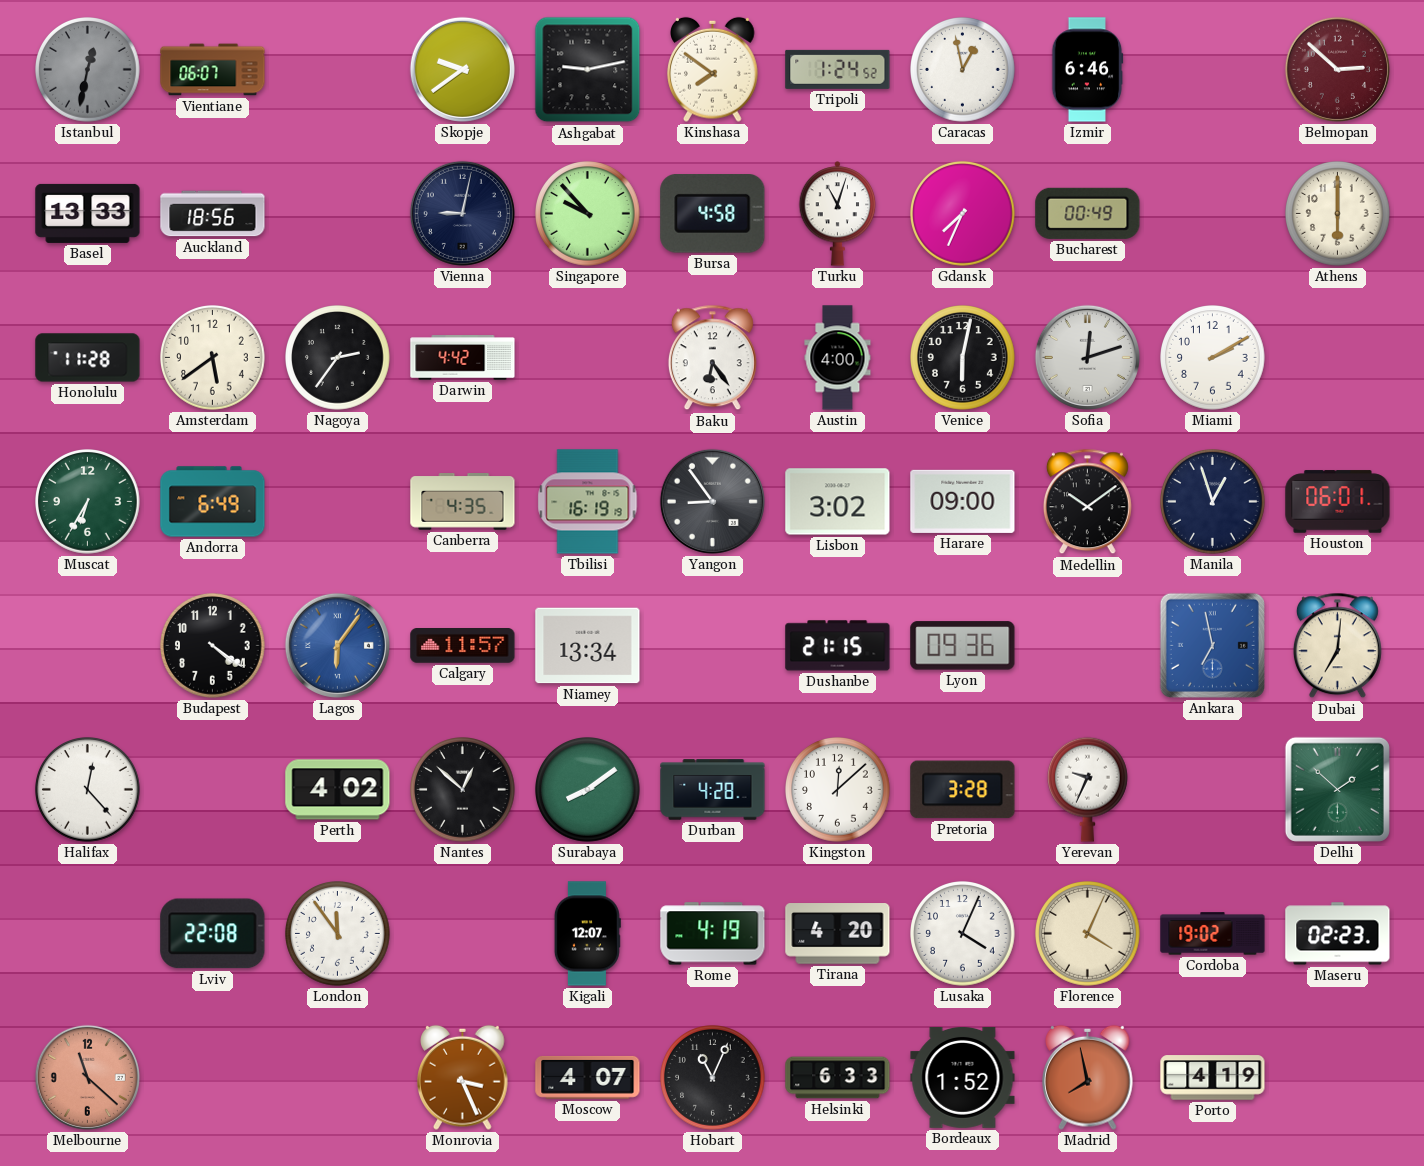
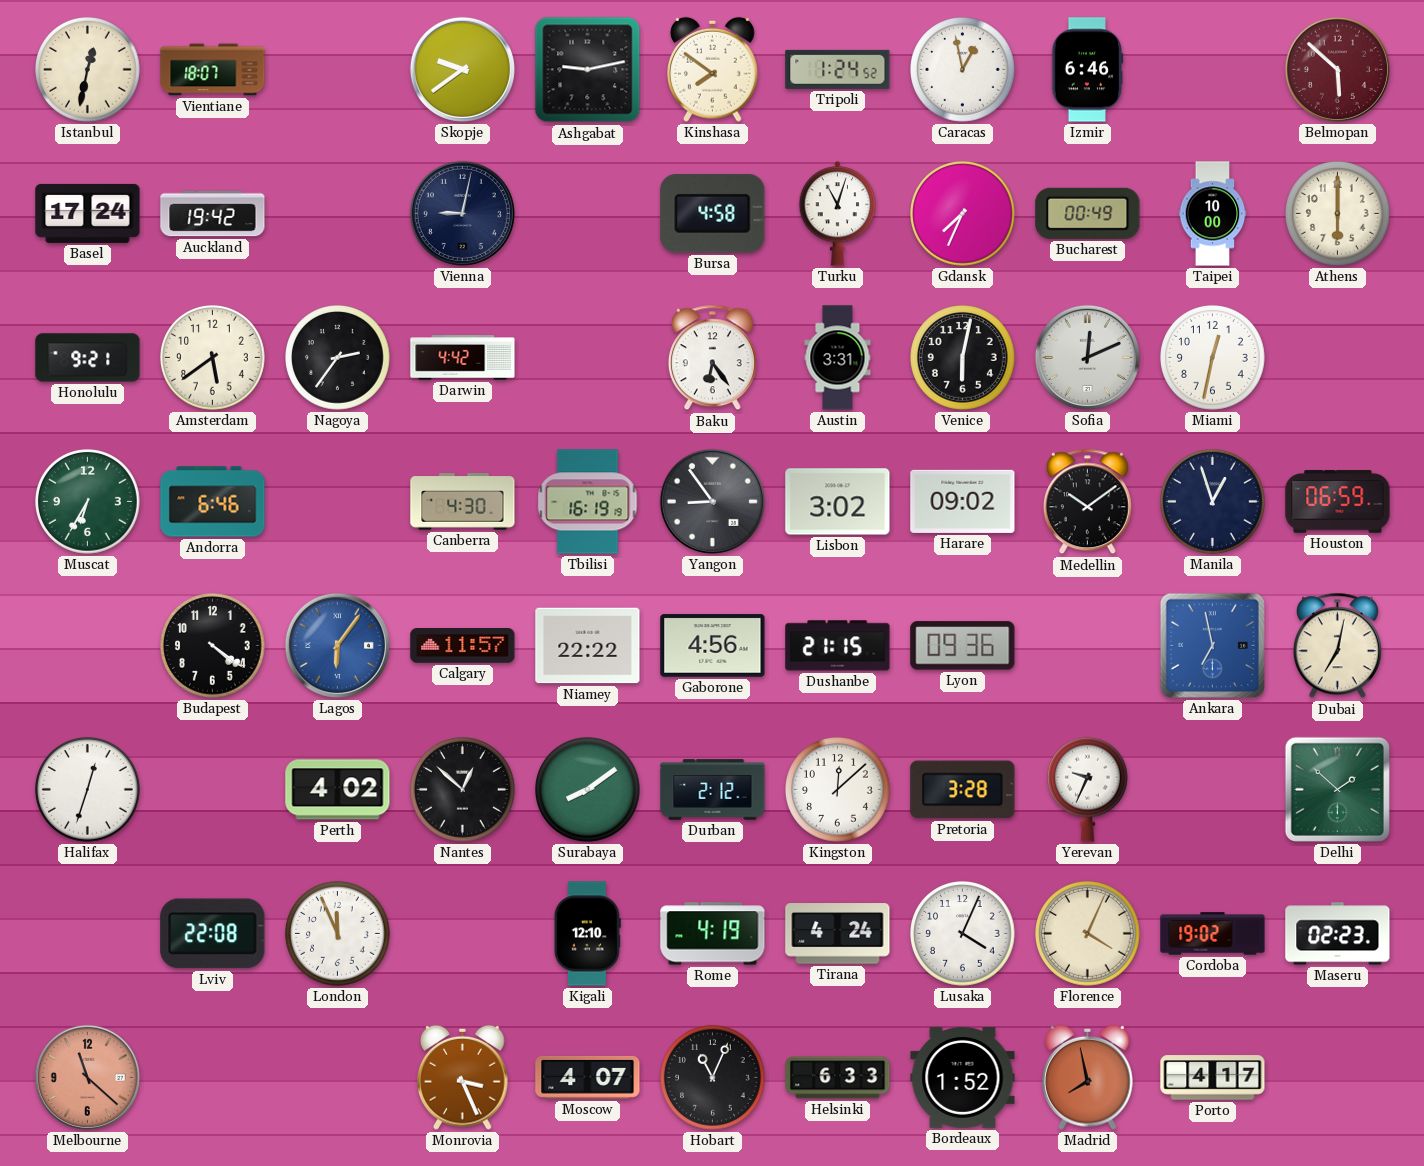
Istanbul dial: grey -> cream (88, 70)
Vientiane: 06:07 -> 18:07 (213, 70)
Belmopan: 2:52 -> 5:52 (1337, 69)
Basel: 13:33 -> 17:24 (88, 213)
Auckland: 18:56 -> 19:42 (213, 214)
Singapore: 9:53 -> none (588, 214)
Taipei: none -> 10:00 (1213, 214)
Honolulu: 11:28 -> 9:21 (88, 358)
Austin: 4:00 -> 3:31 (838, 358)
Sofia: 12:12 -> 12:11 (1087, 357)
Miami: 2:10 -> 12:32 (1213, 358)
Andorra: 6:49 -> 6:46 (213, 502)
Canberra: 4:35 -> 4:30 (463, 502)
Harare: 09:00 -> 09:02 (963, 501)
Houston: 06:01 -> 06:59 (1338, 502)
Niamey: 13:34 -> 22:22 (588, 646)
Gaborone: none -> 4:56 (713, 646)
Dubai: 7:01 -> 7:02 (1337, 646)
Halifax: 12:23 -> 12:33 (88, 790)
Durban: 4:28 -> 2:12 (713, 790)
London: 11:54 -> 11:56 (338, 934)
Kigali: 12:07 -> 12:10 (587, 934)
Tirana: 4:20 -> 4:24 (838, 934)
Porto: 4:19 -> 4:17 (1213, 1078)
